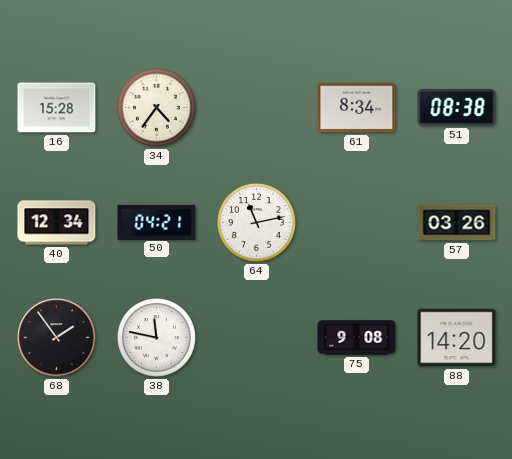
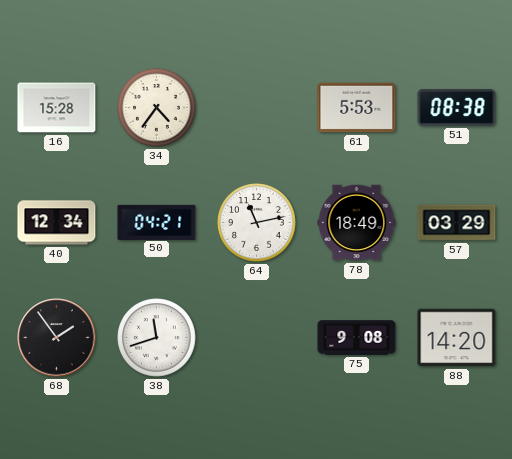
61: 8:34 -> 5:53 (357, 108)
78: none -> 18:49 (357, 223)
57: 03:26 -> 03:29 (457, 223)
38: 11:47 -> 11:42 (157, 338)
